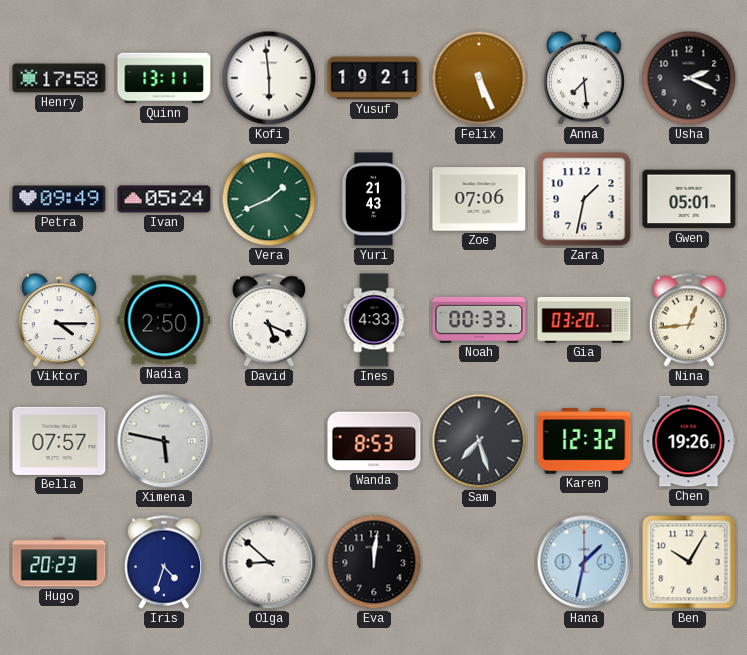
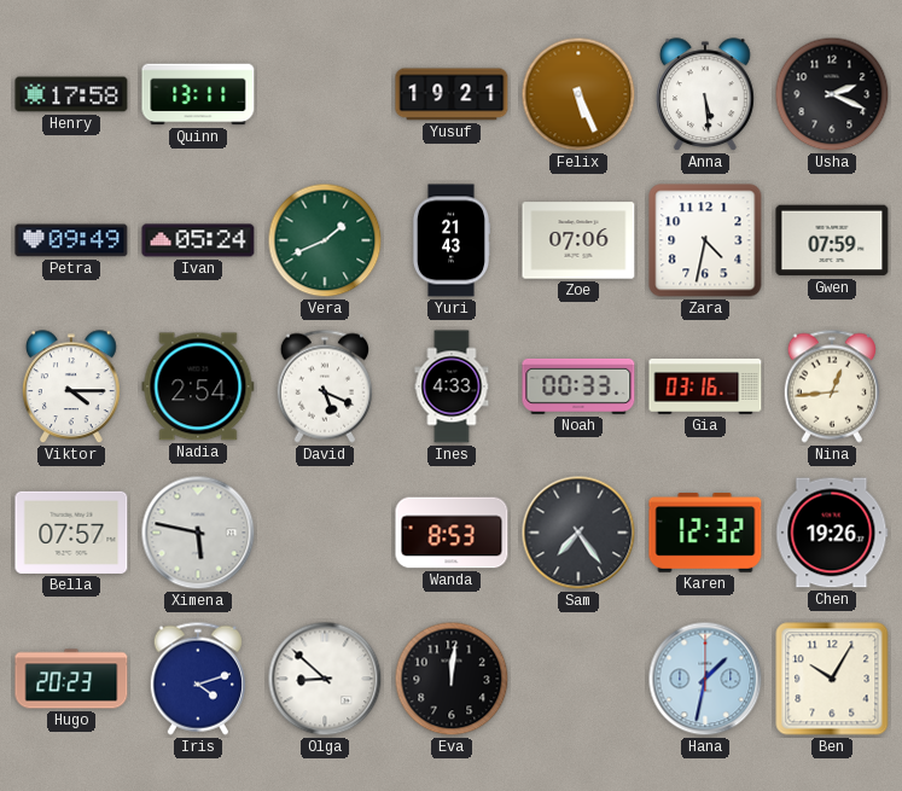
Kofi: 5:59 -> none (269, 78)
Anna: 7:29 -> 5:29 (706, 95)
Zara: 1:32 -> 4:32 (705, 240)
Gwen: 05:01 -> 07:59 (832, 240)
Nadia: 2:50 -> 2:54 (198, 386)
Gia: 03:20 -> 03:16 (705, 386)
Sam: 7:27 -> 7:24 (578, 533)
Iris: 4:33 -> 4:12 (197, 679)
